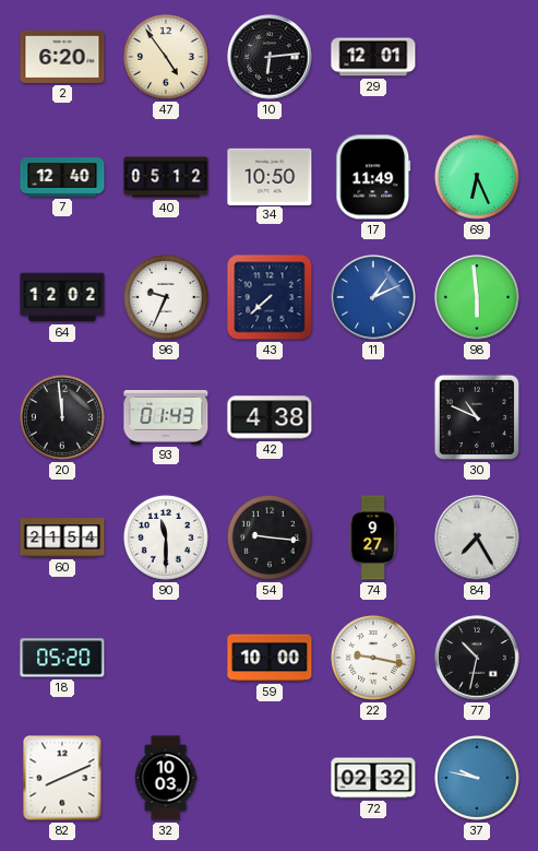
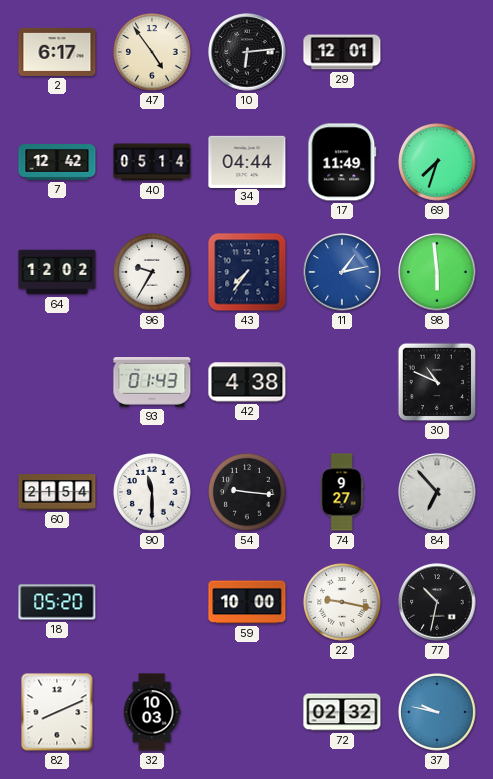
2: 6:20 -> 6:17 (57, 52)
7: 12:40 -> 12:42 (57, 163)
40: 05:12 -> 05:14 (152, 162)
34: 10:50 -> 04:44 (247, 161)
69: 6:26 -> 7:33 (438, 163)
96: 9:34 -> 9:35 (153, 273)
43: 7:38 -> 7:36 (247, 272)
11: 1:11 -> 1:13 (342, 272)
20: 11:59 -> none (63, 418)
84: 7:25 -> 6:53 (437, 492)
